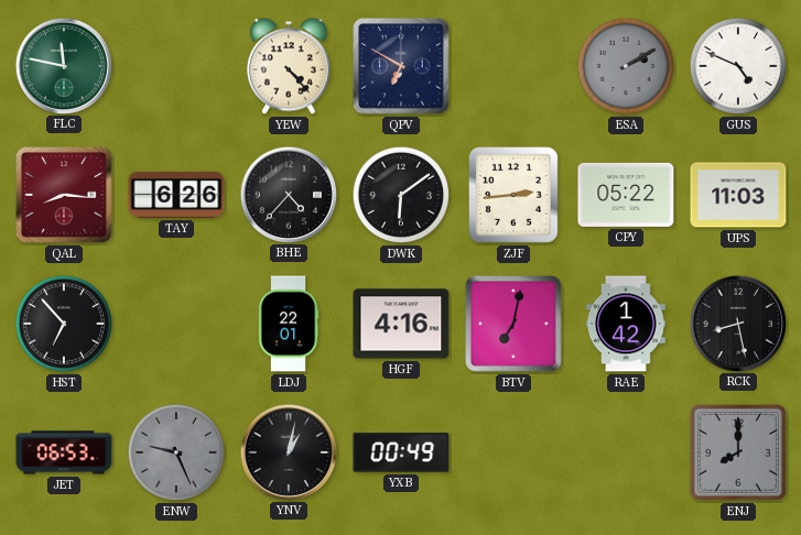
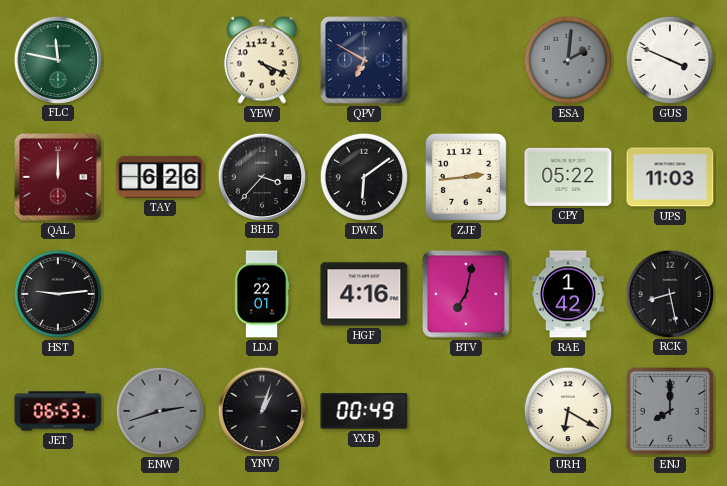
YEW: 4:23 -> 4:19 (263, 60)
ESA: 2:10 -> 2:01 (568, 60)
GUS: 4:49 -> 3:49 (670, 60)
QAL: 8:16 -> 12:00 (58, 177)
BHE: 4:37 -> 3:37 (261, 176)
HST: 6:53 -> 9:14 (58, 294)
ENW: 9:26 -> 2:42 (160, 411)
YNV: 1:02 -> 1:03 (261, 410)
URH: none -> 6:20 (568, 411)
